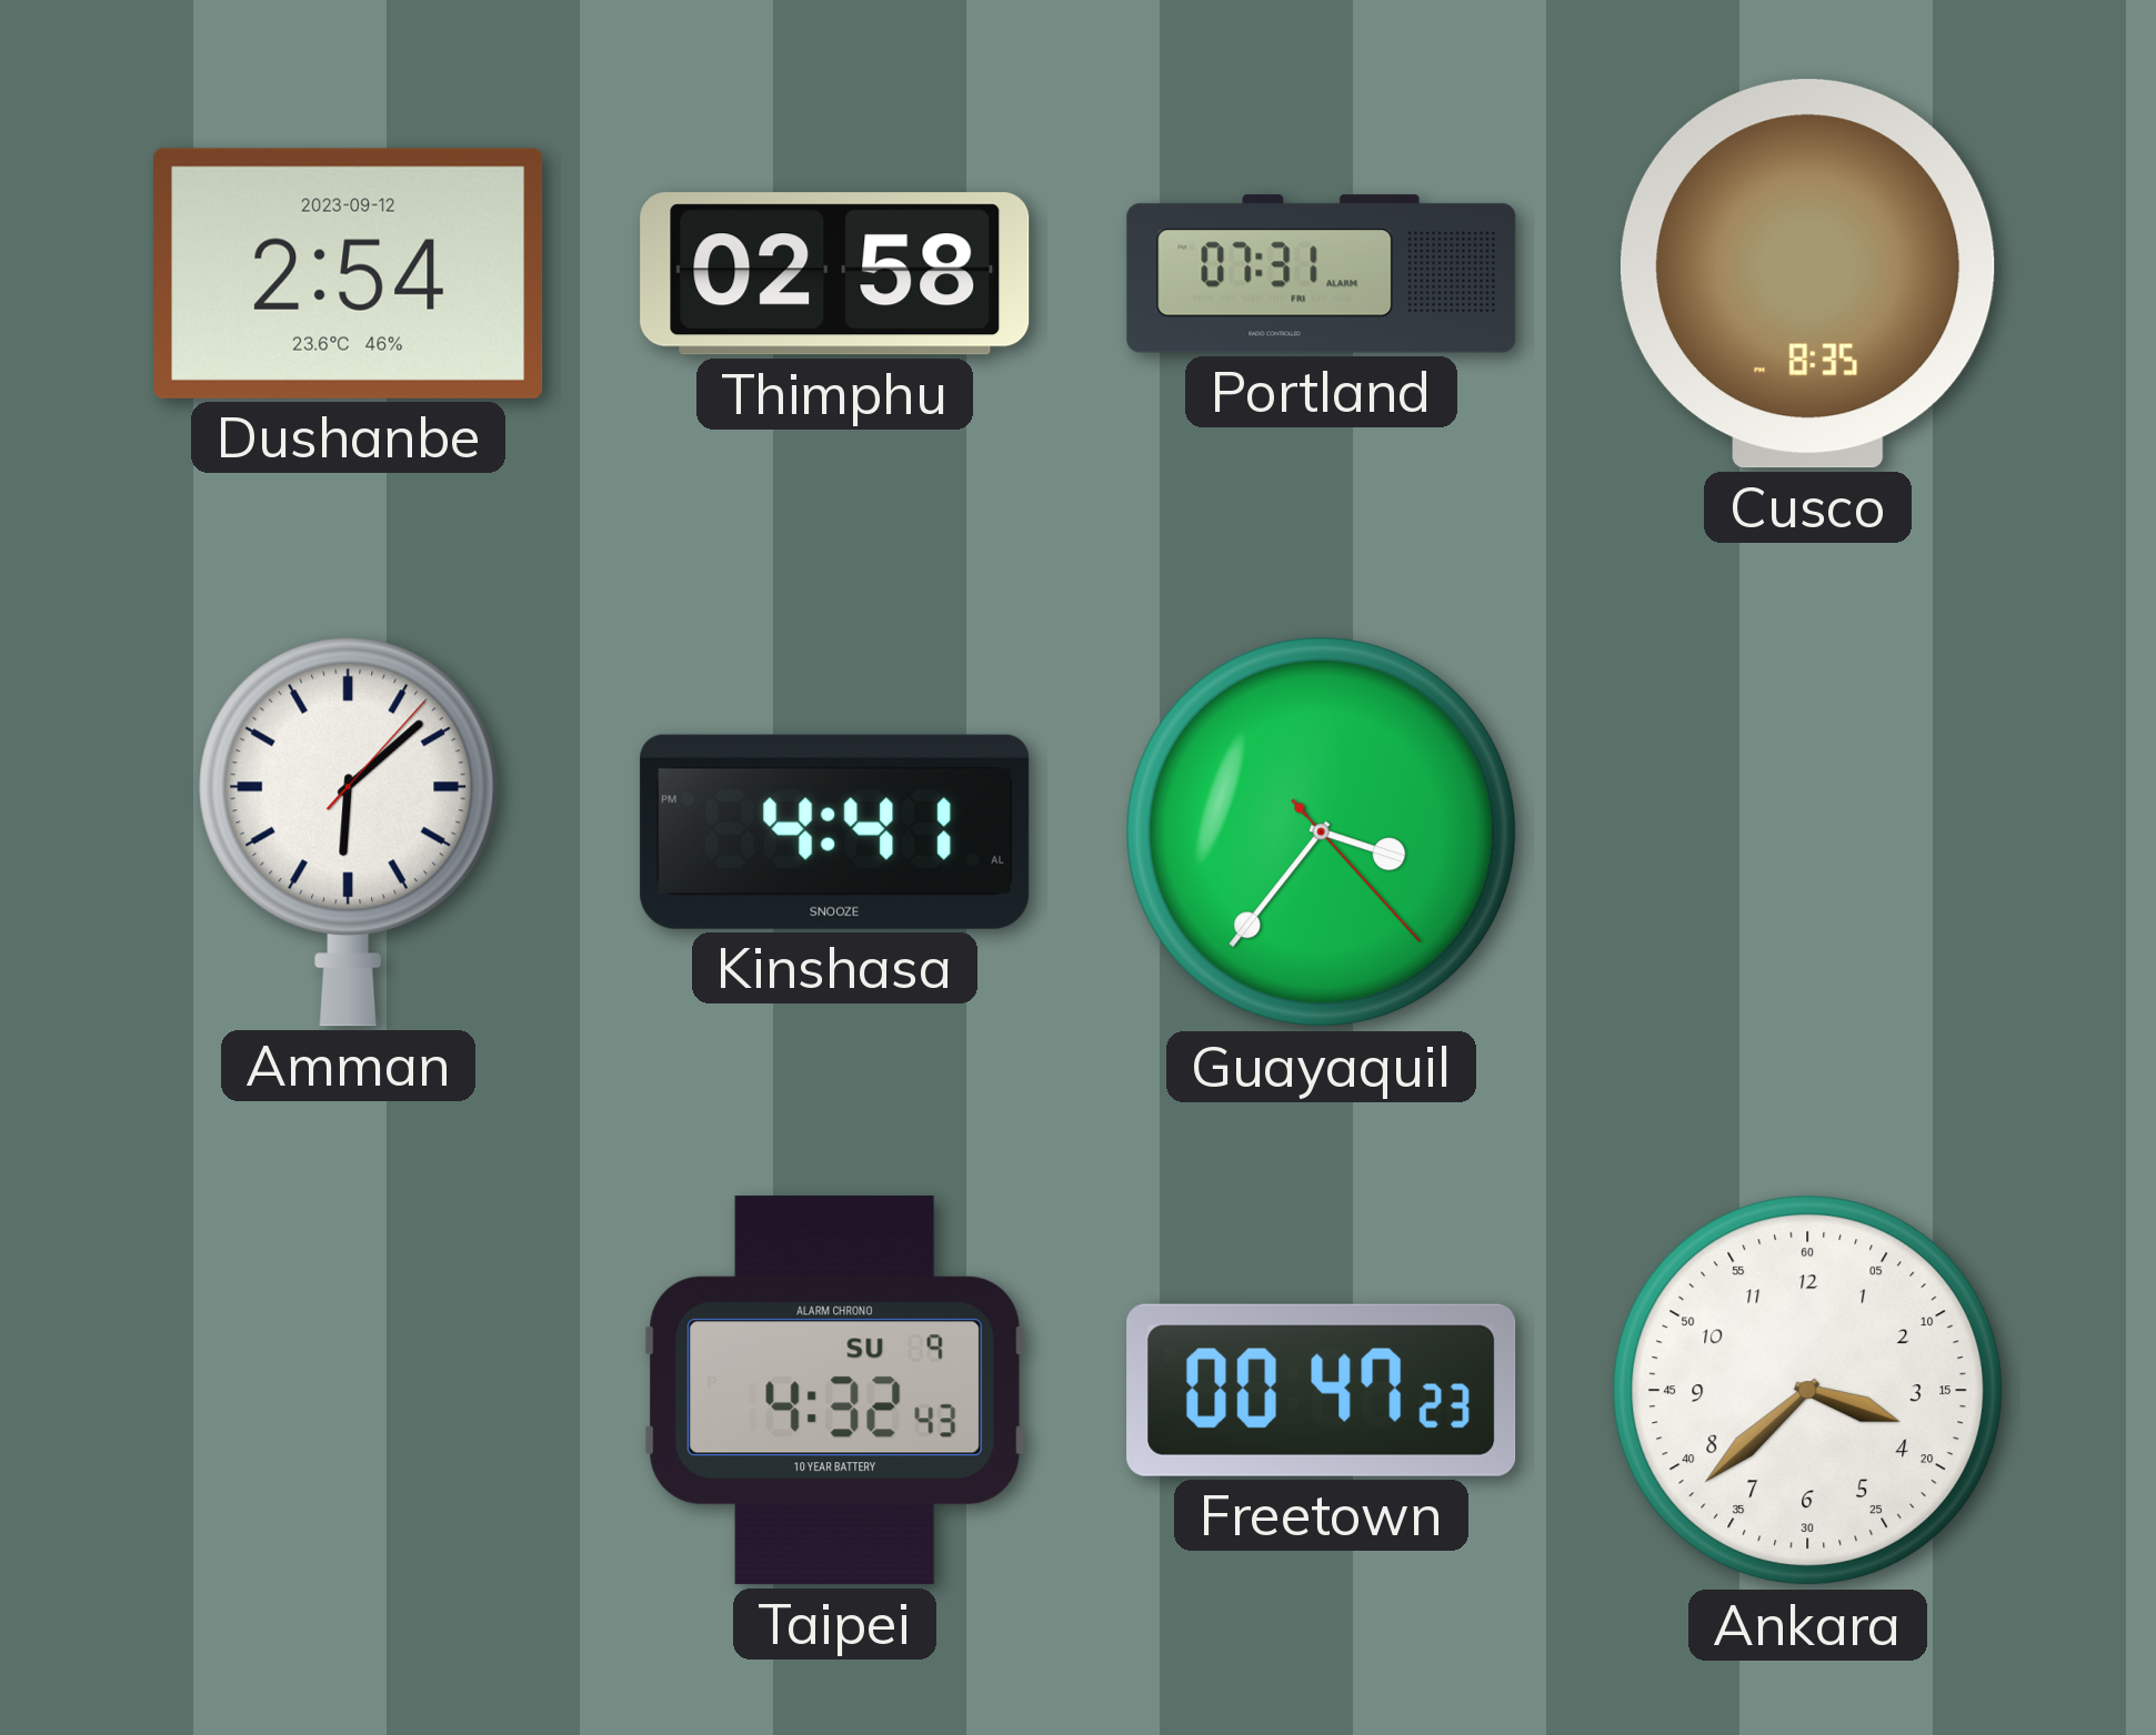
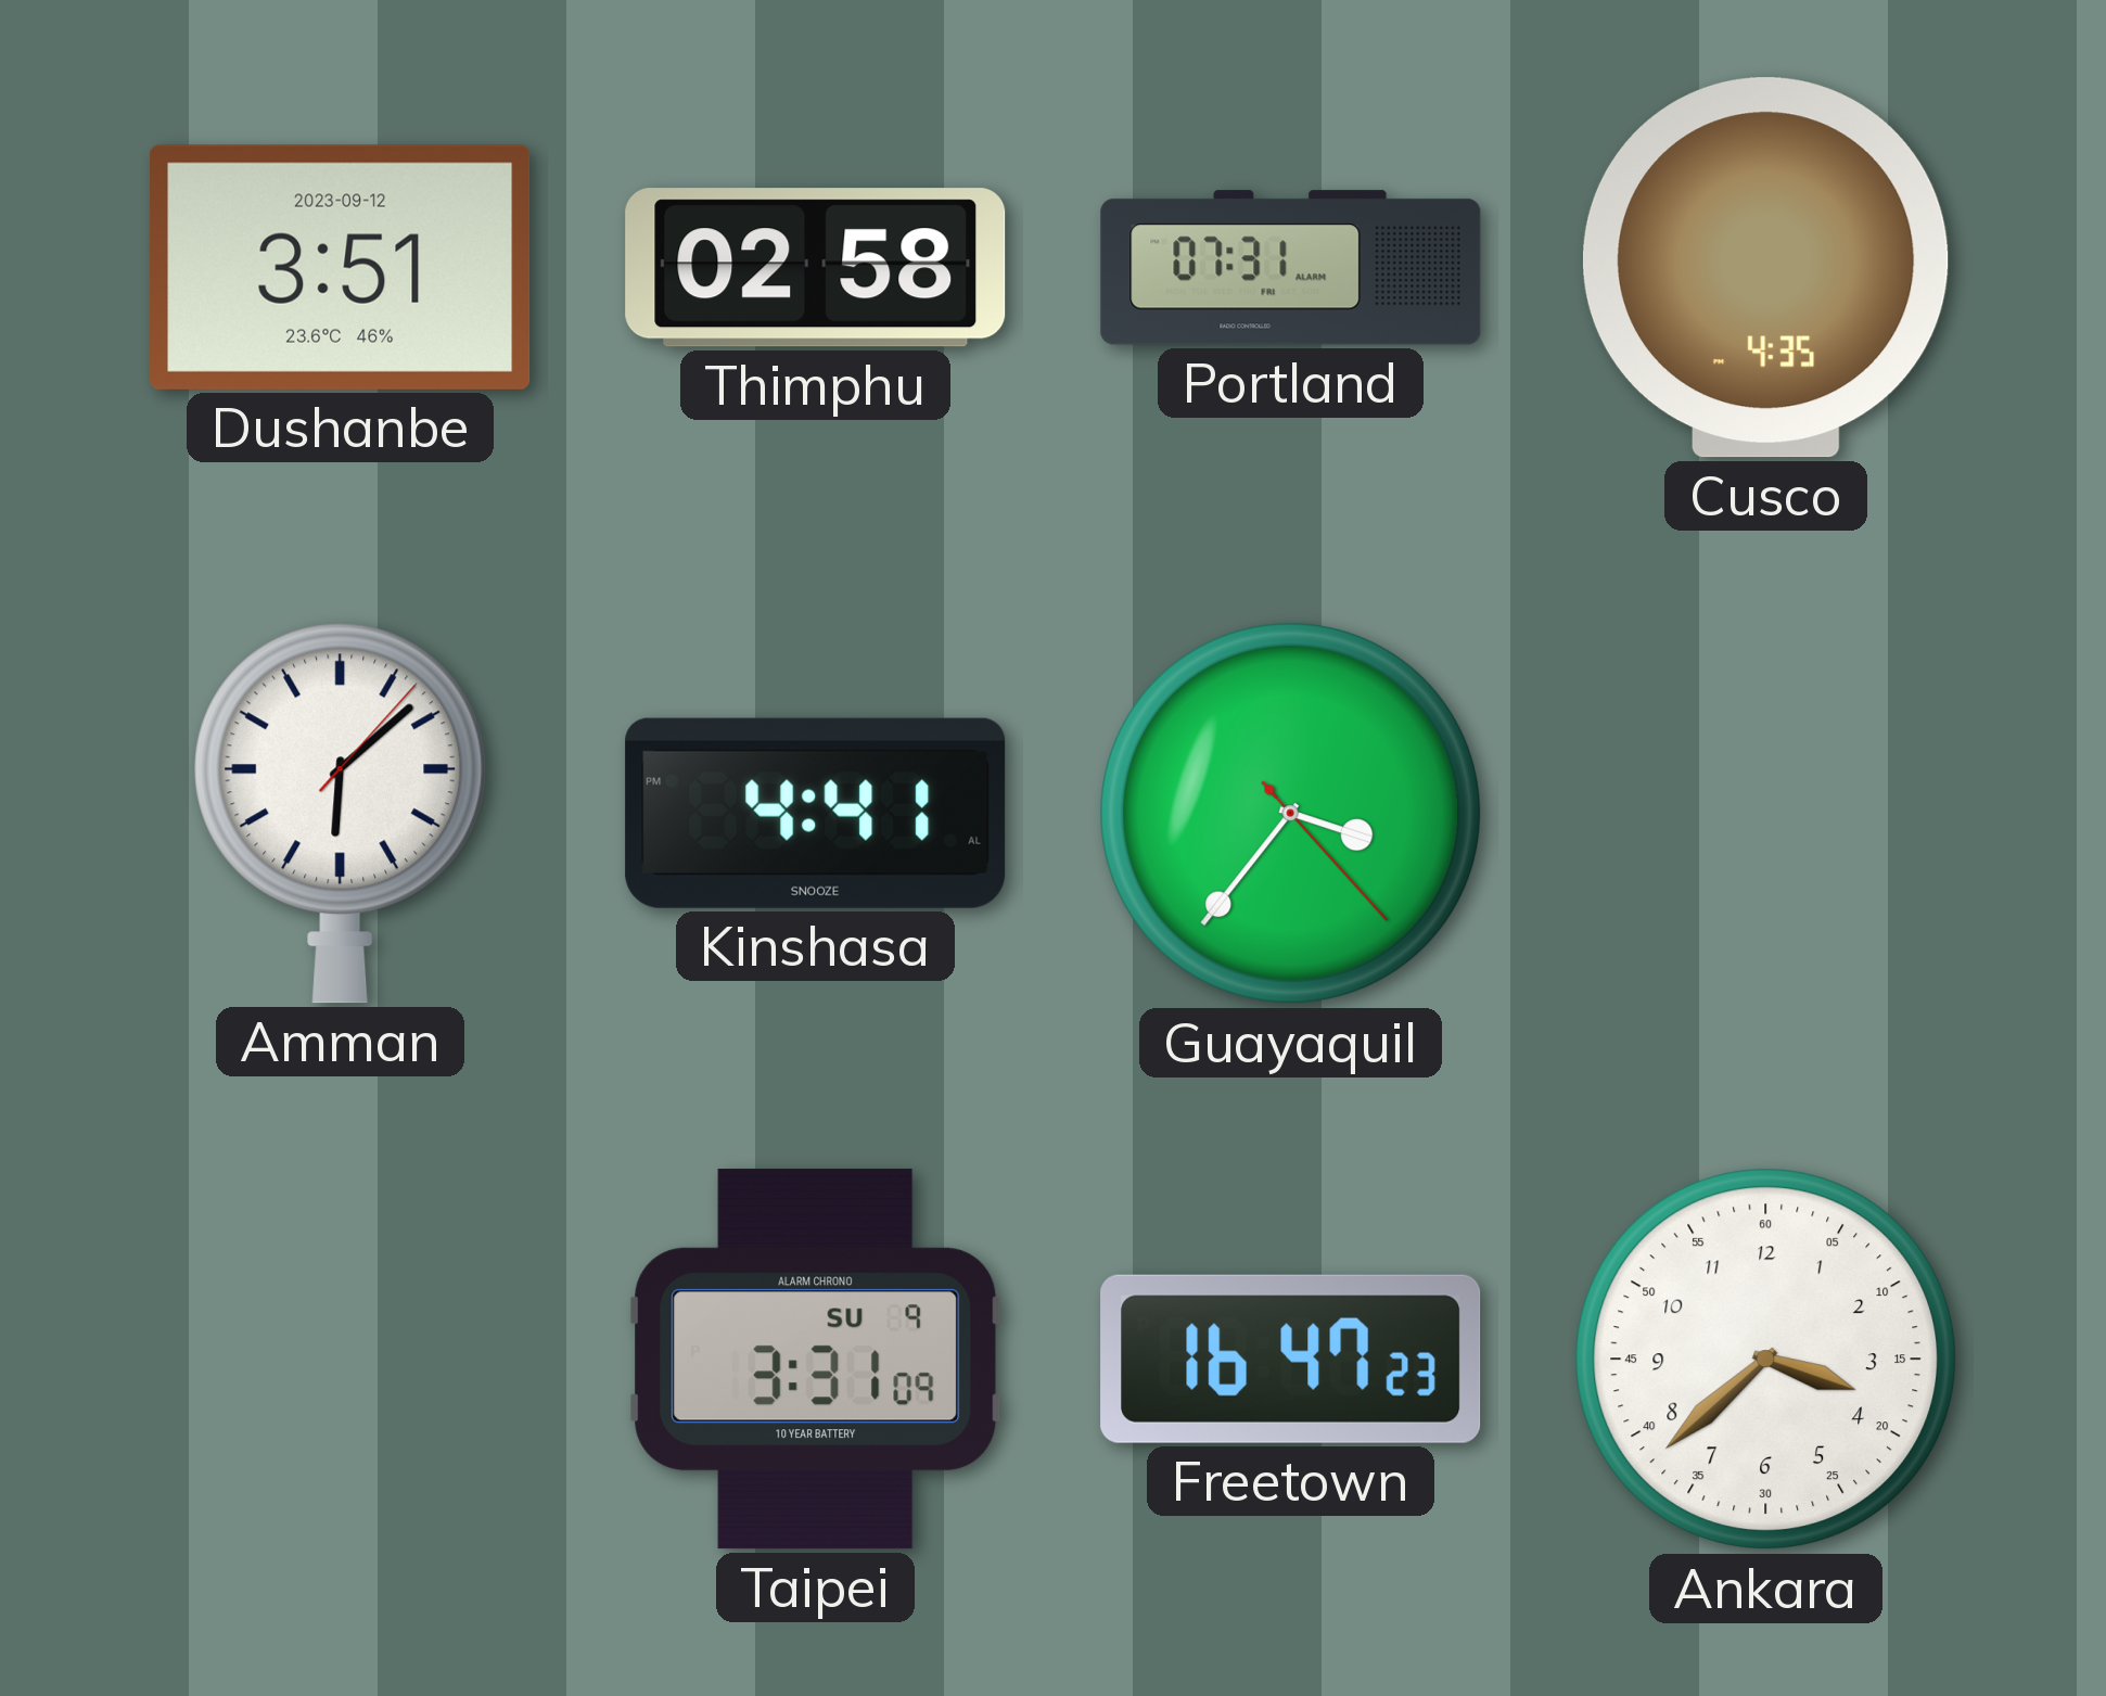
Dushanbe: 2:54 -> 3:51 (341, 267)
Cusco: 8:35 -> 4:35 (1765, 268)
Taipei: 4:32 -> 3:31 (816, 1360)
Freetown: 00:47 -> 16:47 (1291, 1359)
